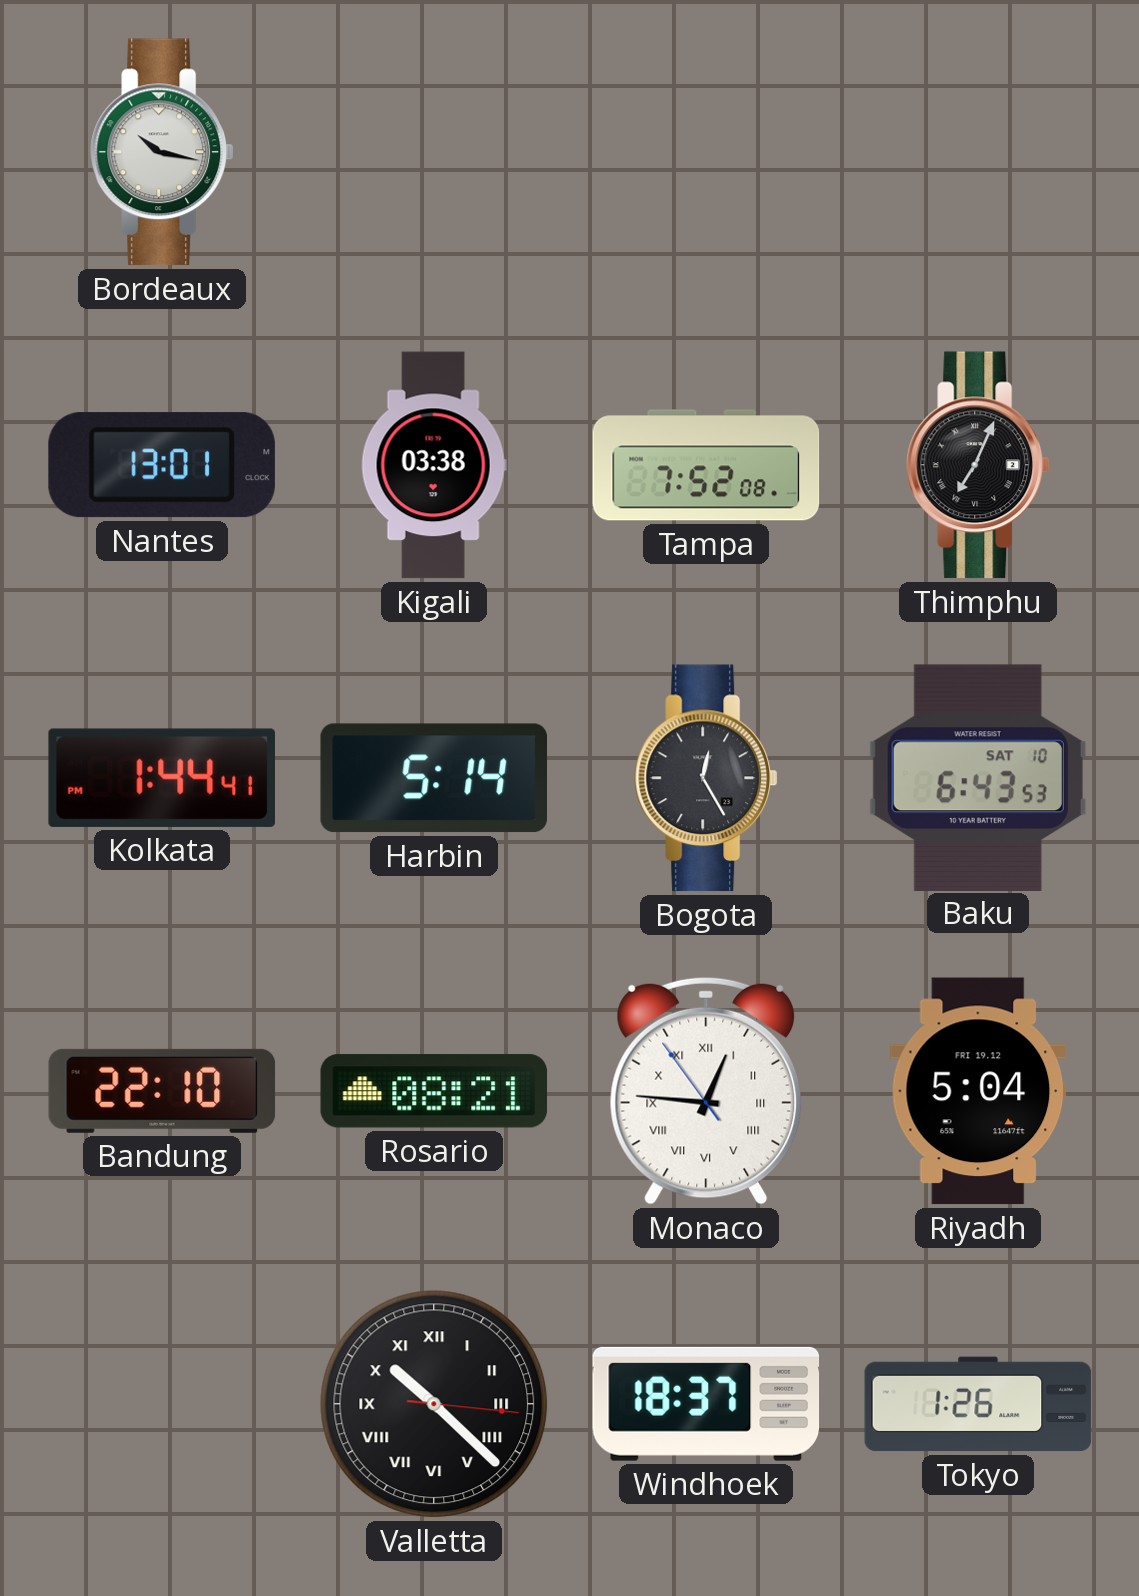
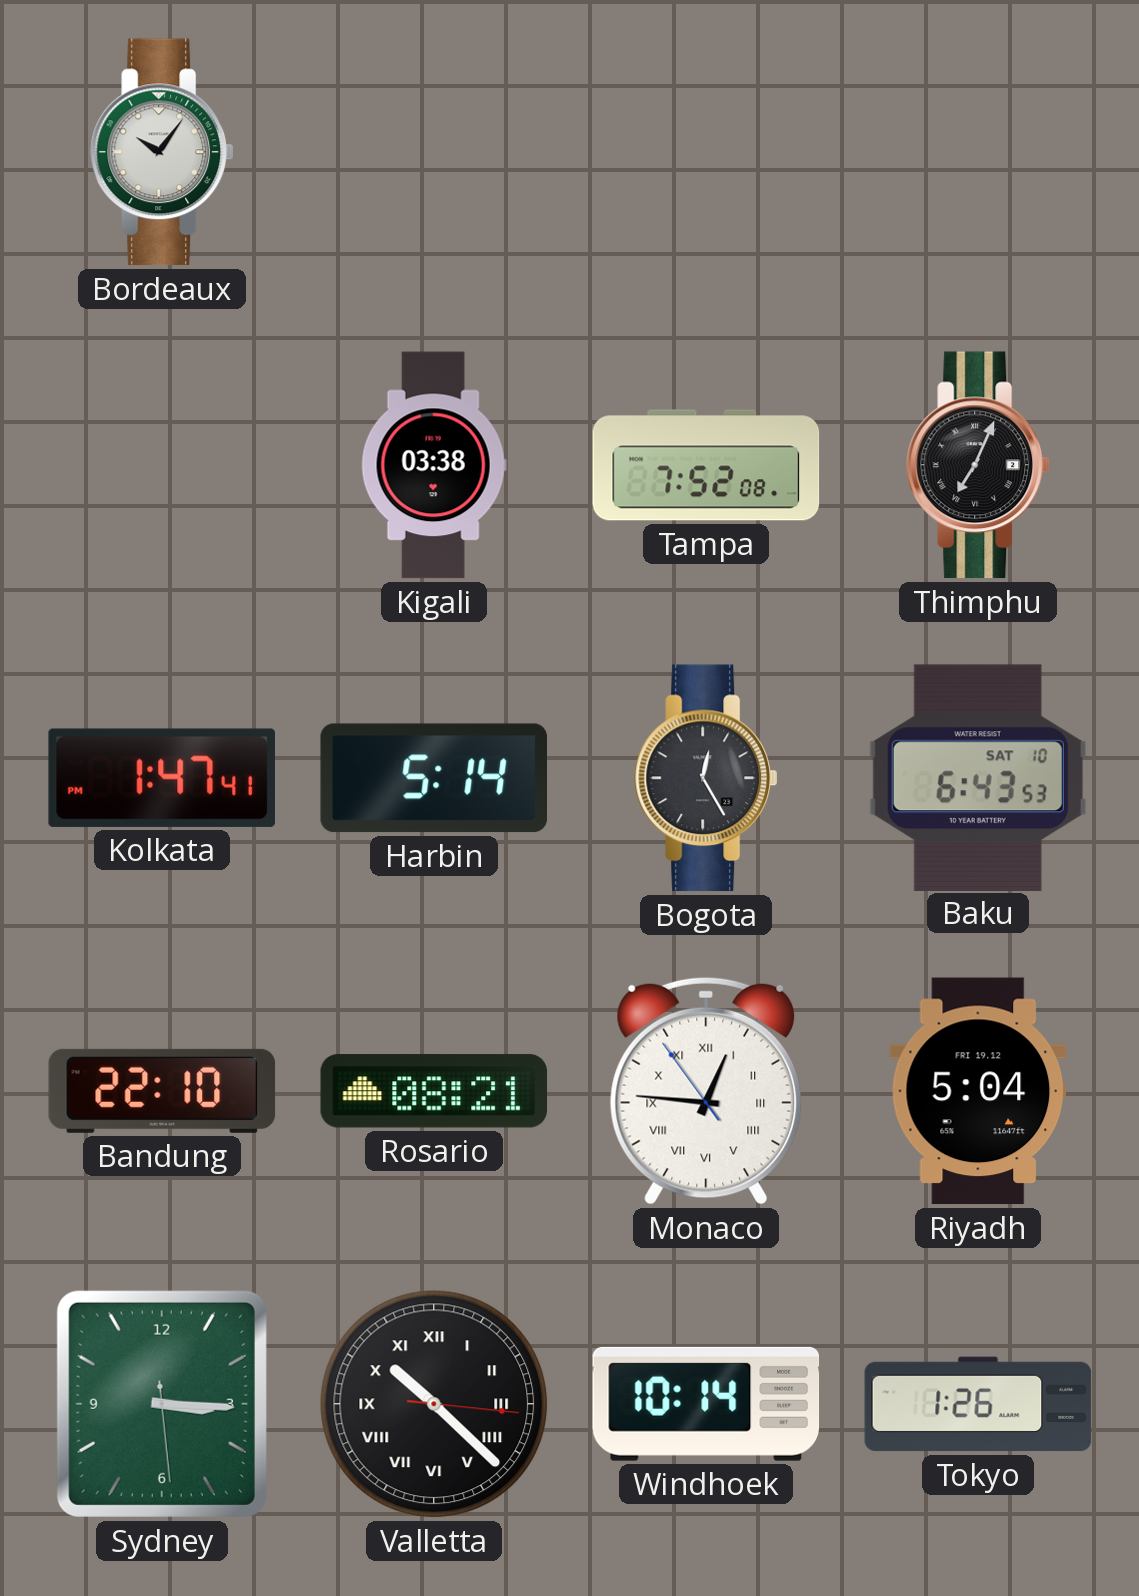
Bordeaux: 10:17 -> 10:06 (162, 152)
Nantes: 13:01 -> none (162, 465)
Kolkata: 1:44 -> 1:47 (162, 778)
Sydney: none -> 3:15 (162, 1404)
Windhoek: 18:37 -> 10:14 (706, 1404)
